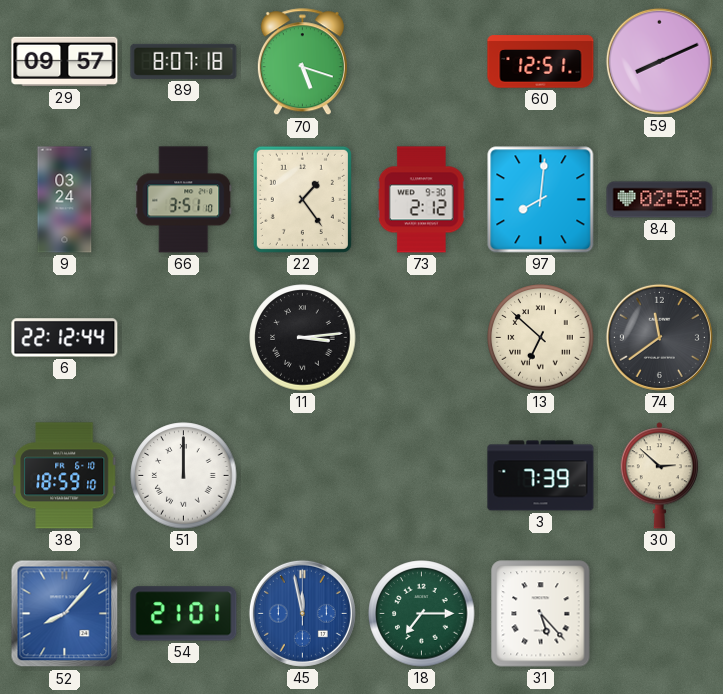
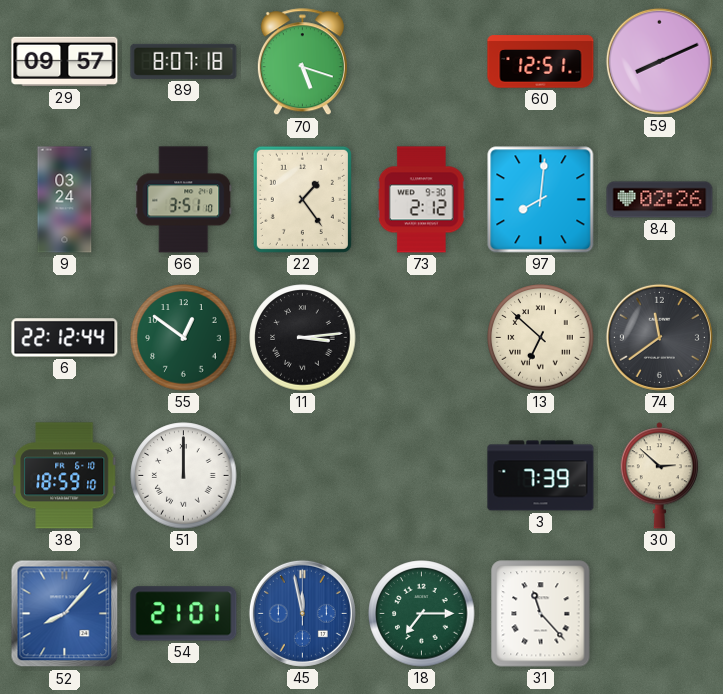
84: 02:58 -> 02:26 (660, 200)
55: none -> 12:51 (184, 338)
31: 5:23 -> 11:23 (541, 614)
